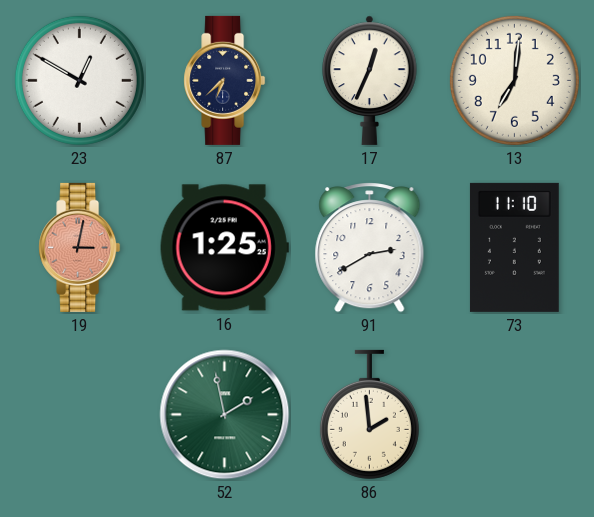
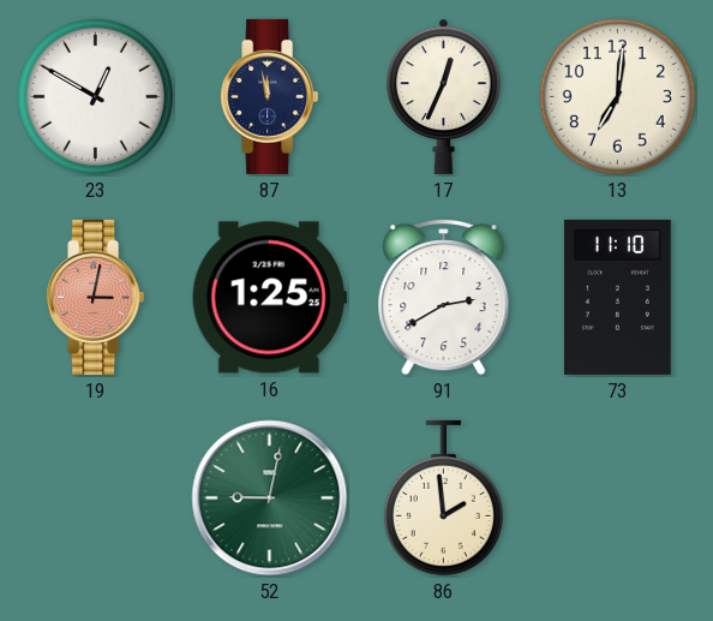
87: 6:38 -> 11:58 (270, 96)
52: 1:58 -> 9:02 (270, 498)
